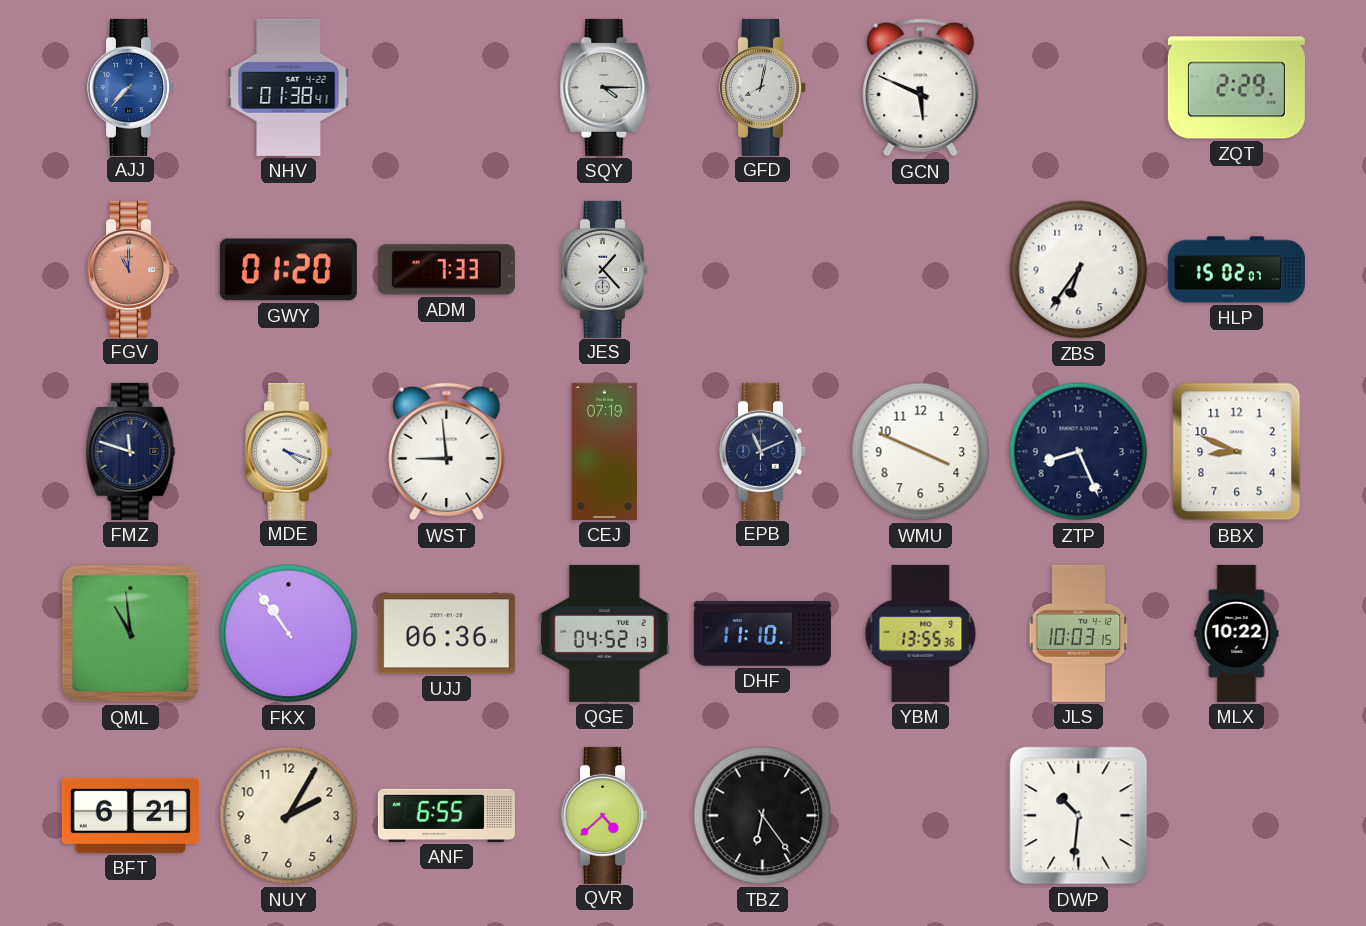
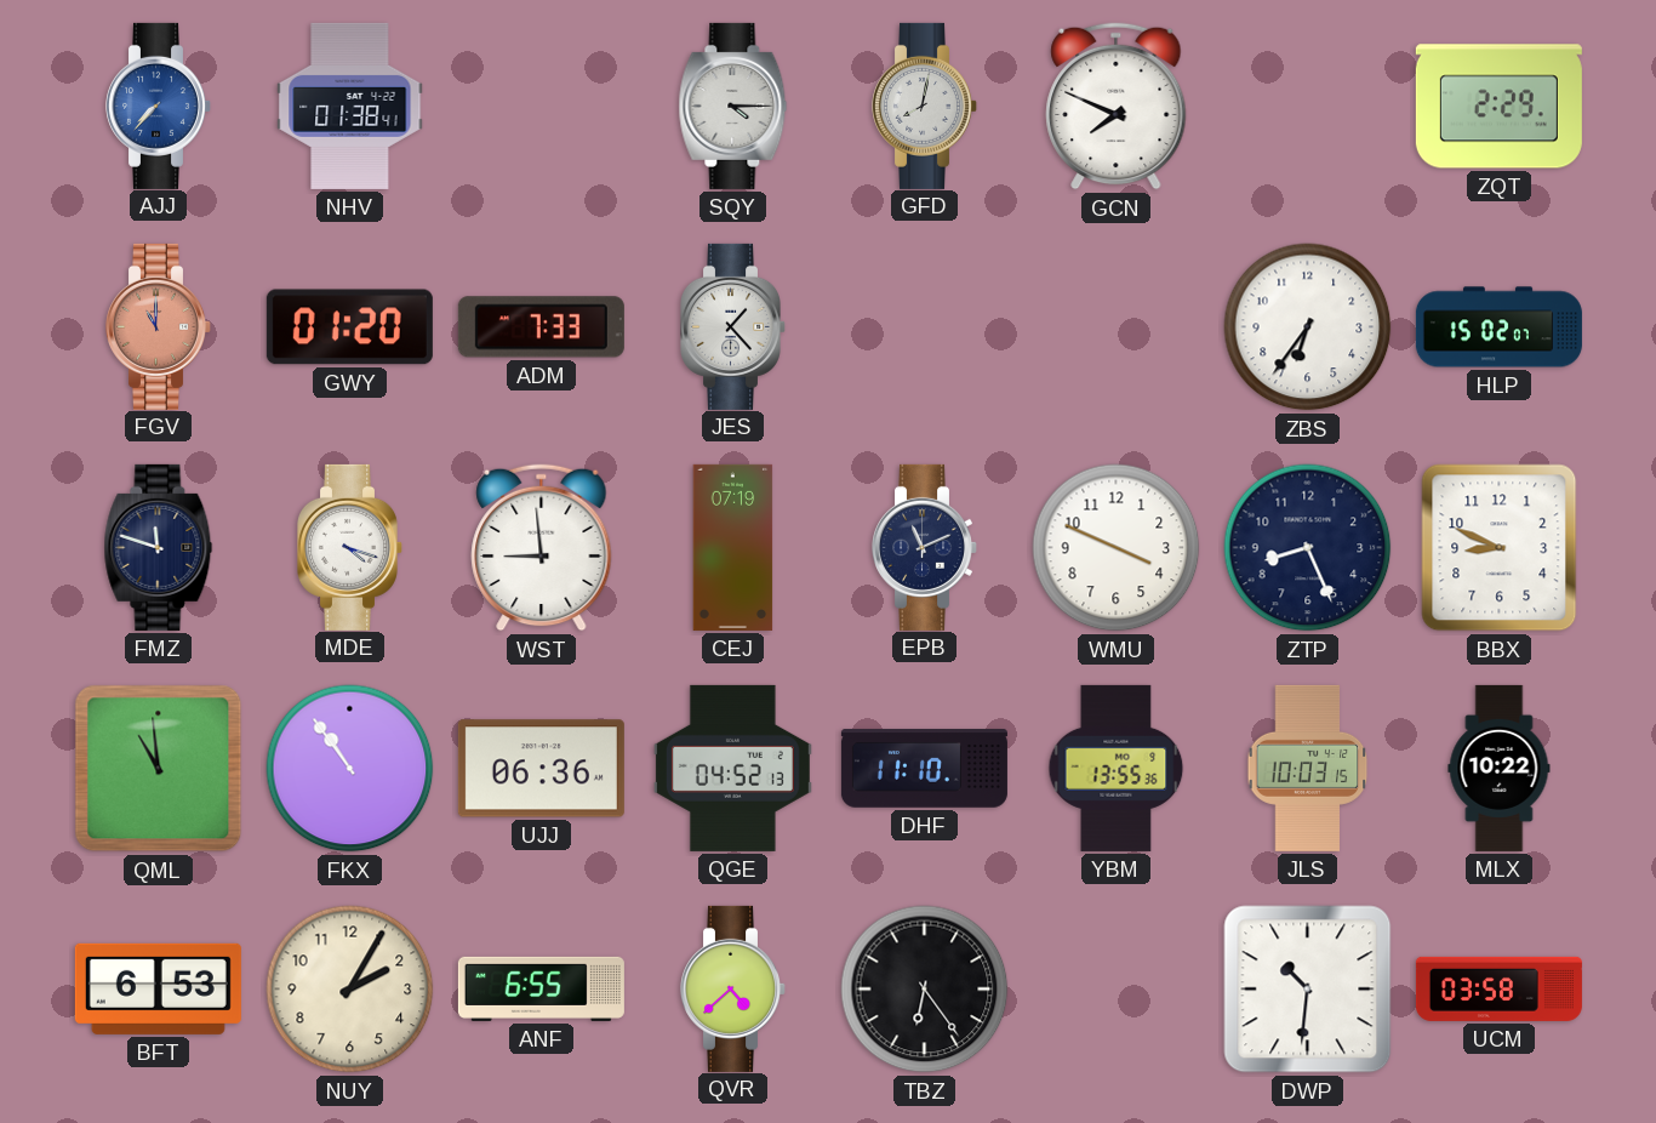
GCN: 5:49 -> 7:49 (1117, 107)
BFT: 6:21 -> 6:53 (158, 988)
UCM: none -> 03:58 (1498, 988)
